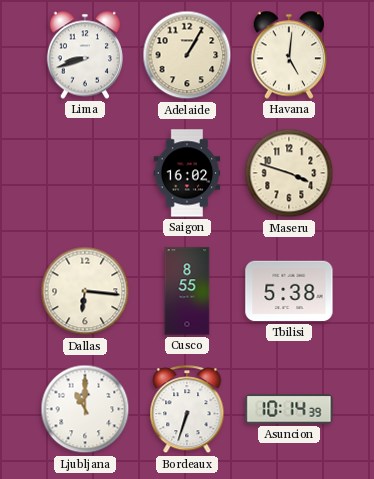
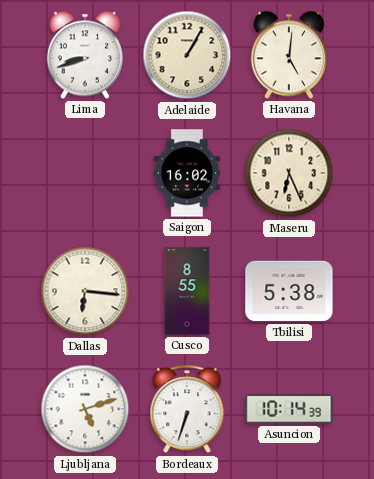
Maseru: 3:48 -> 6:26 (289, 173)
Ljubljana: 11:00 -> 5:12 (85, 409)
